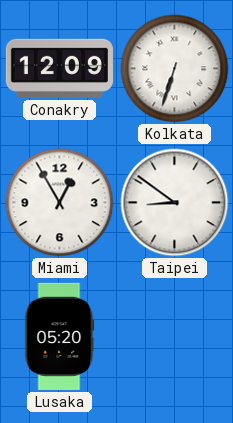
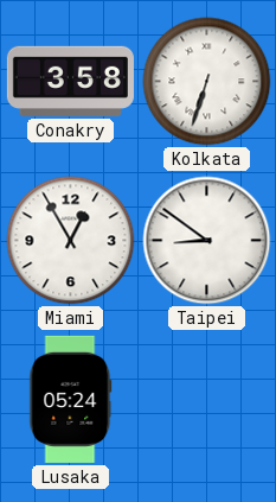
Conakry: 12:09 -> 3:58 (70, 81)
Lusaka: 05:20 -> 05:24 (71, 399)
